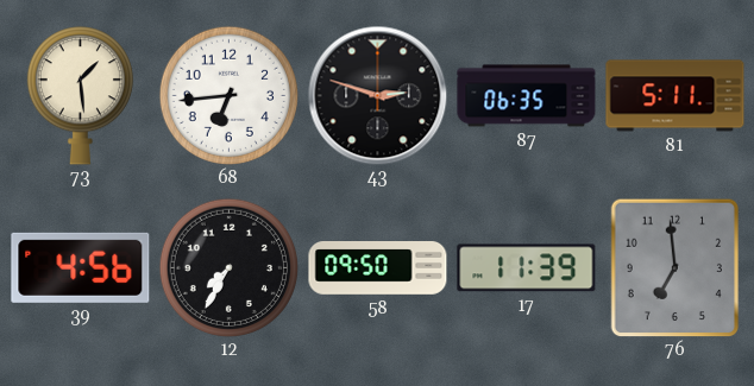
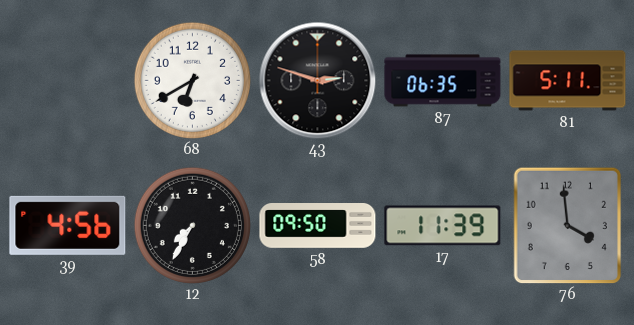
73: 1:29 -> none (80, 96)
68: 6:44 -> 6:40 (192, 80)
76: 6:59 -> 3:59 (568, 225)
